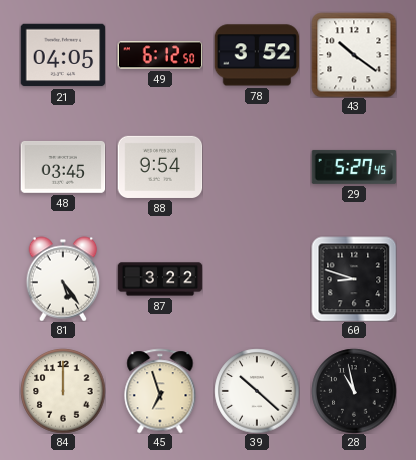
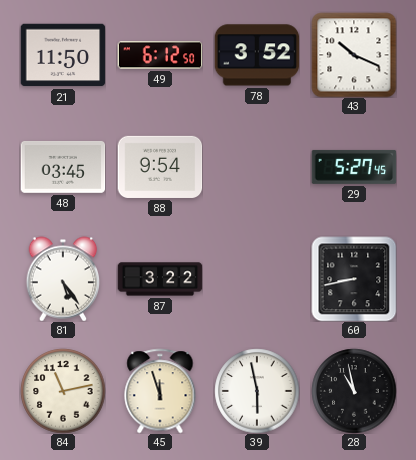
21: 04:05 -> 11:50 (63, 55)
43: 10:21 -> 10:19 (354, 55)
60: 8:48 -> 8:43 (354, 279)
84: 12:00 -> 11:13 (63, 391)
45: 6:57 -> 11:57 (160, 391)
39: 10:22 -> 5:58 (257, 391)
